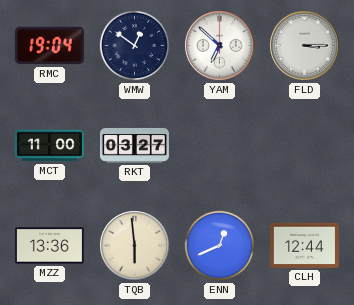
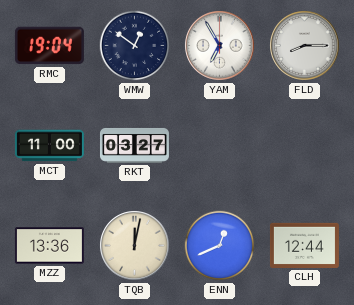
YAM: 6:52 -> 6:55 (220, 46)
FLD: 3:15 -> 8:15 (305, 46)
TQB: 5:59 -> 12:02 (135, 246)
